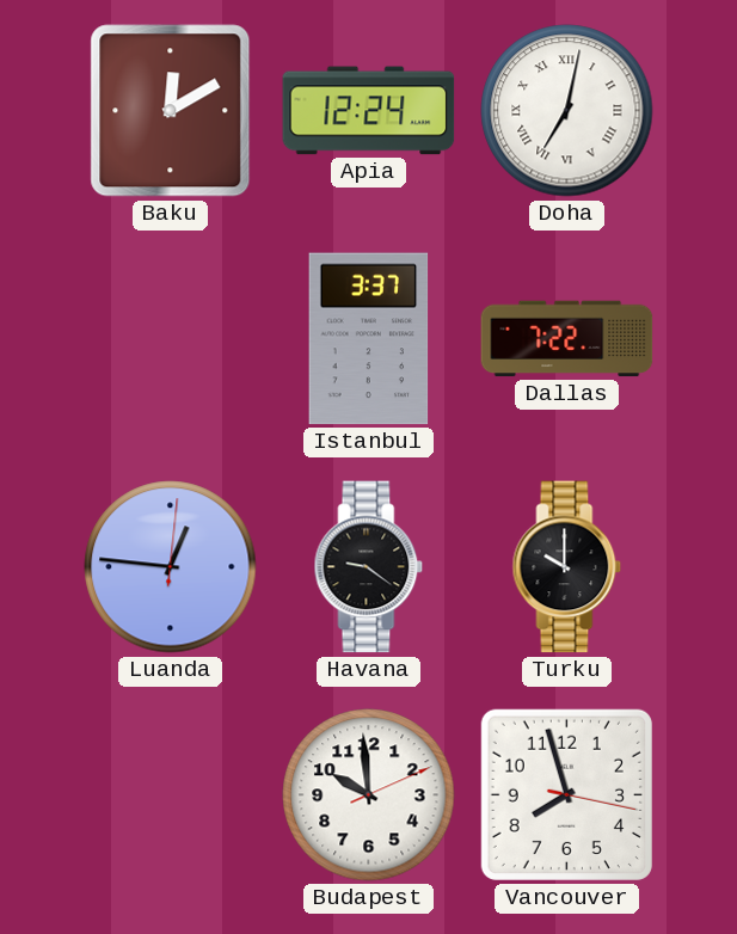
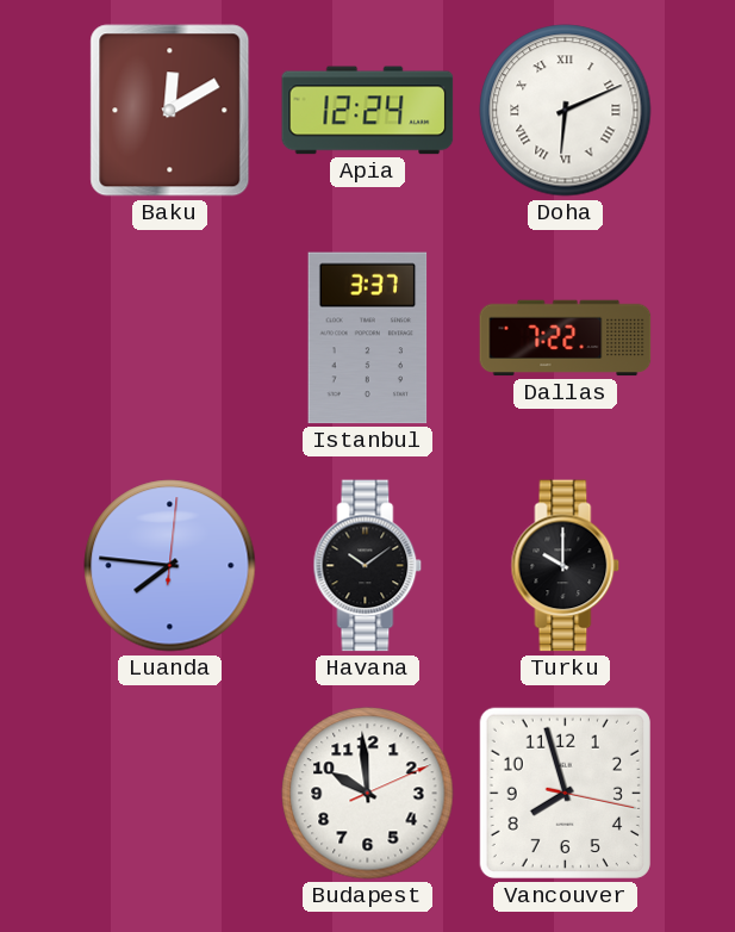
Doha: 7:02 -> 6:11 (566, 111)
Luanda: 12:46 -> 7:46 (170, 566)
Havana: 9:21 -> 10:09 (368, 566)
